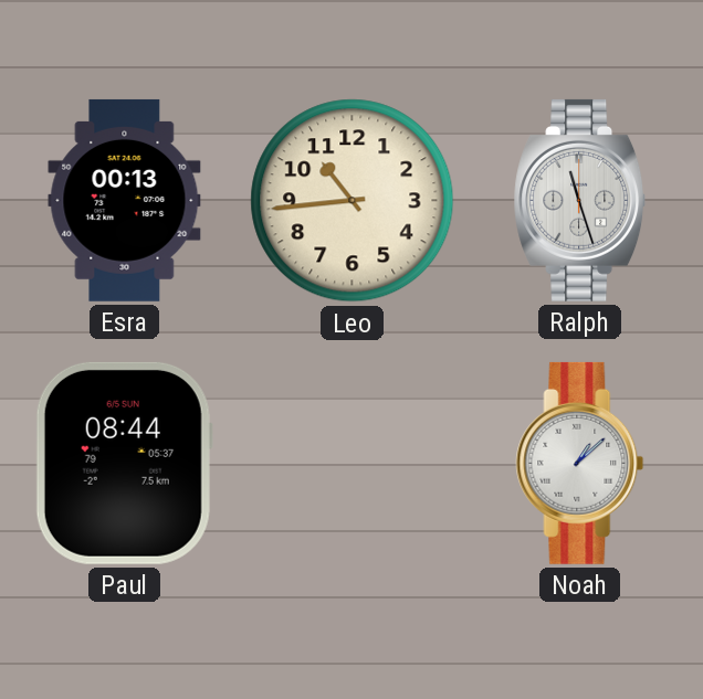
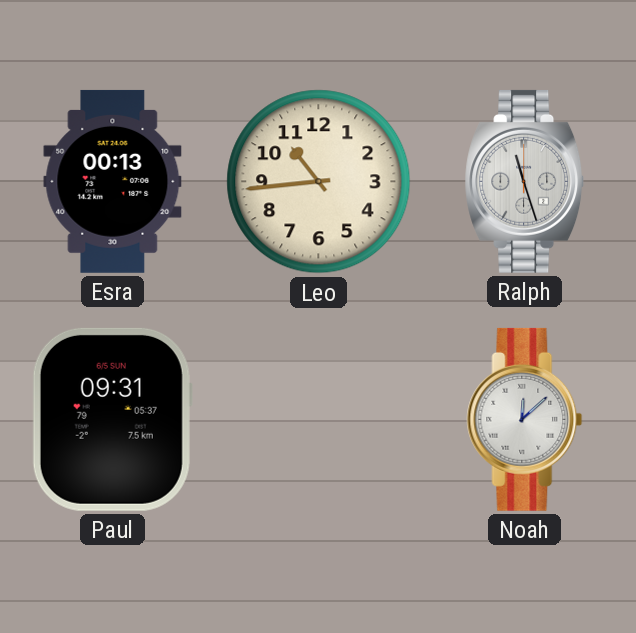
Paul: 08:44 -> 09:31 (112, 419)
Noah: 1:08 -> 12:08 (525, 419)
